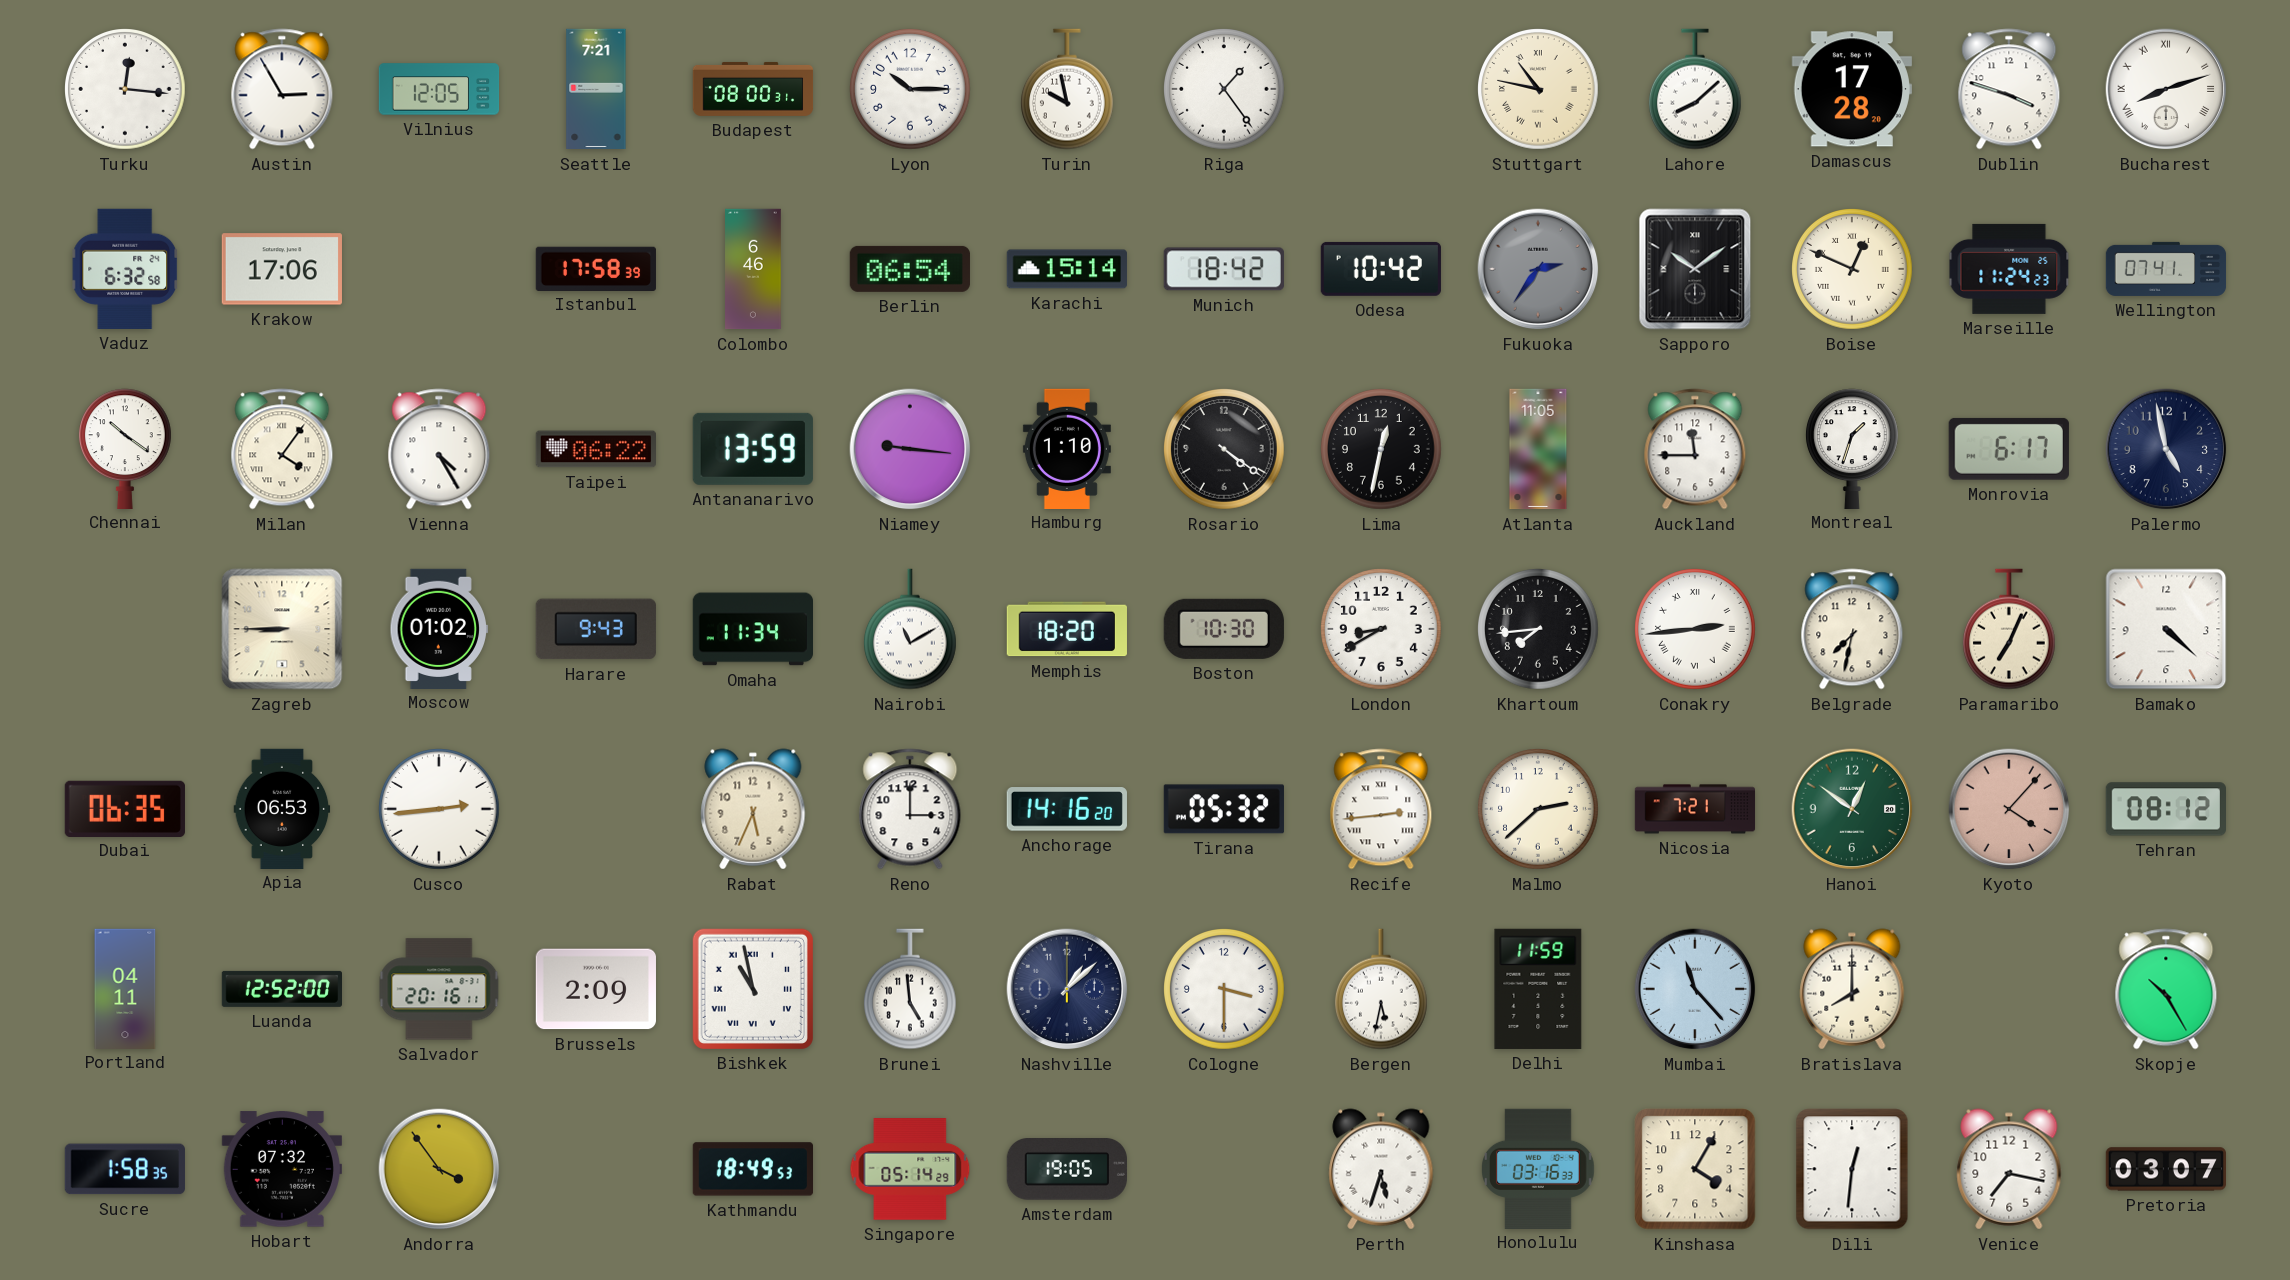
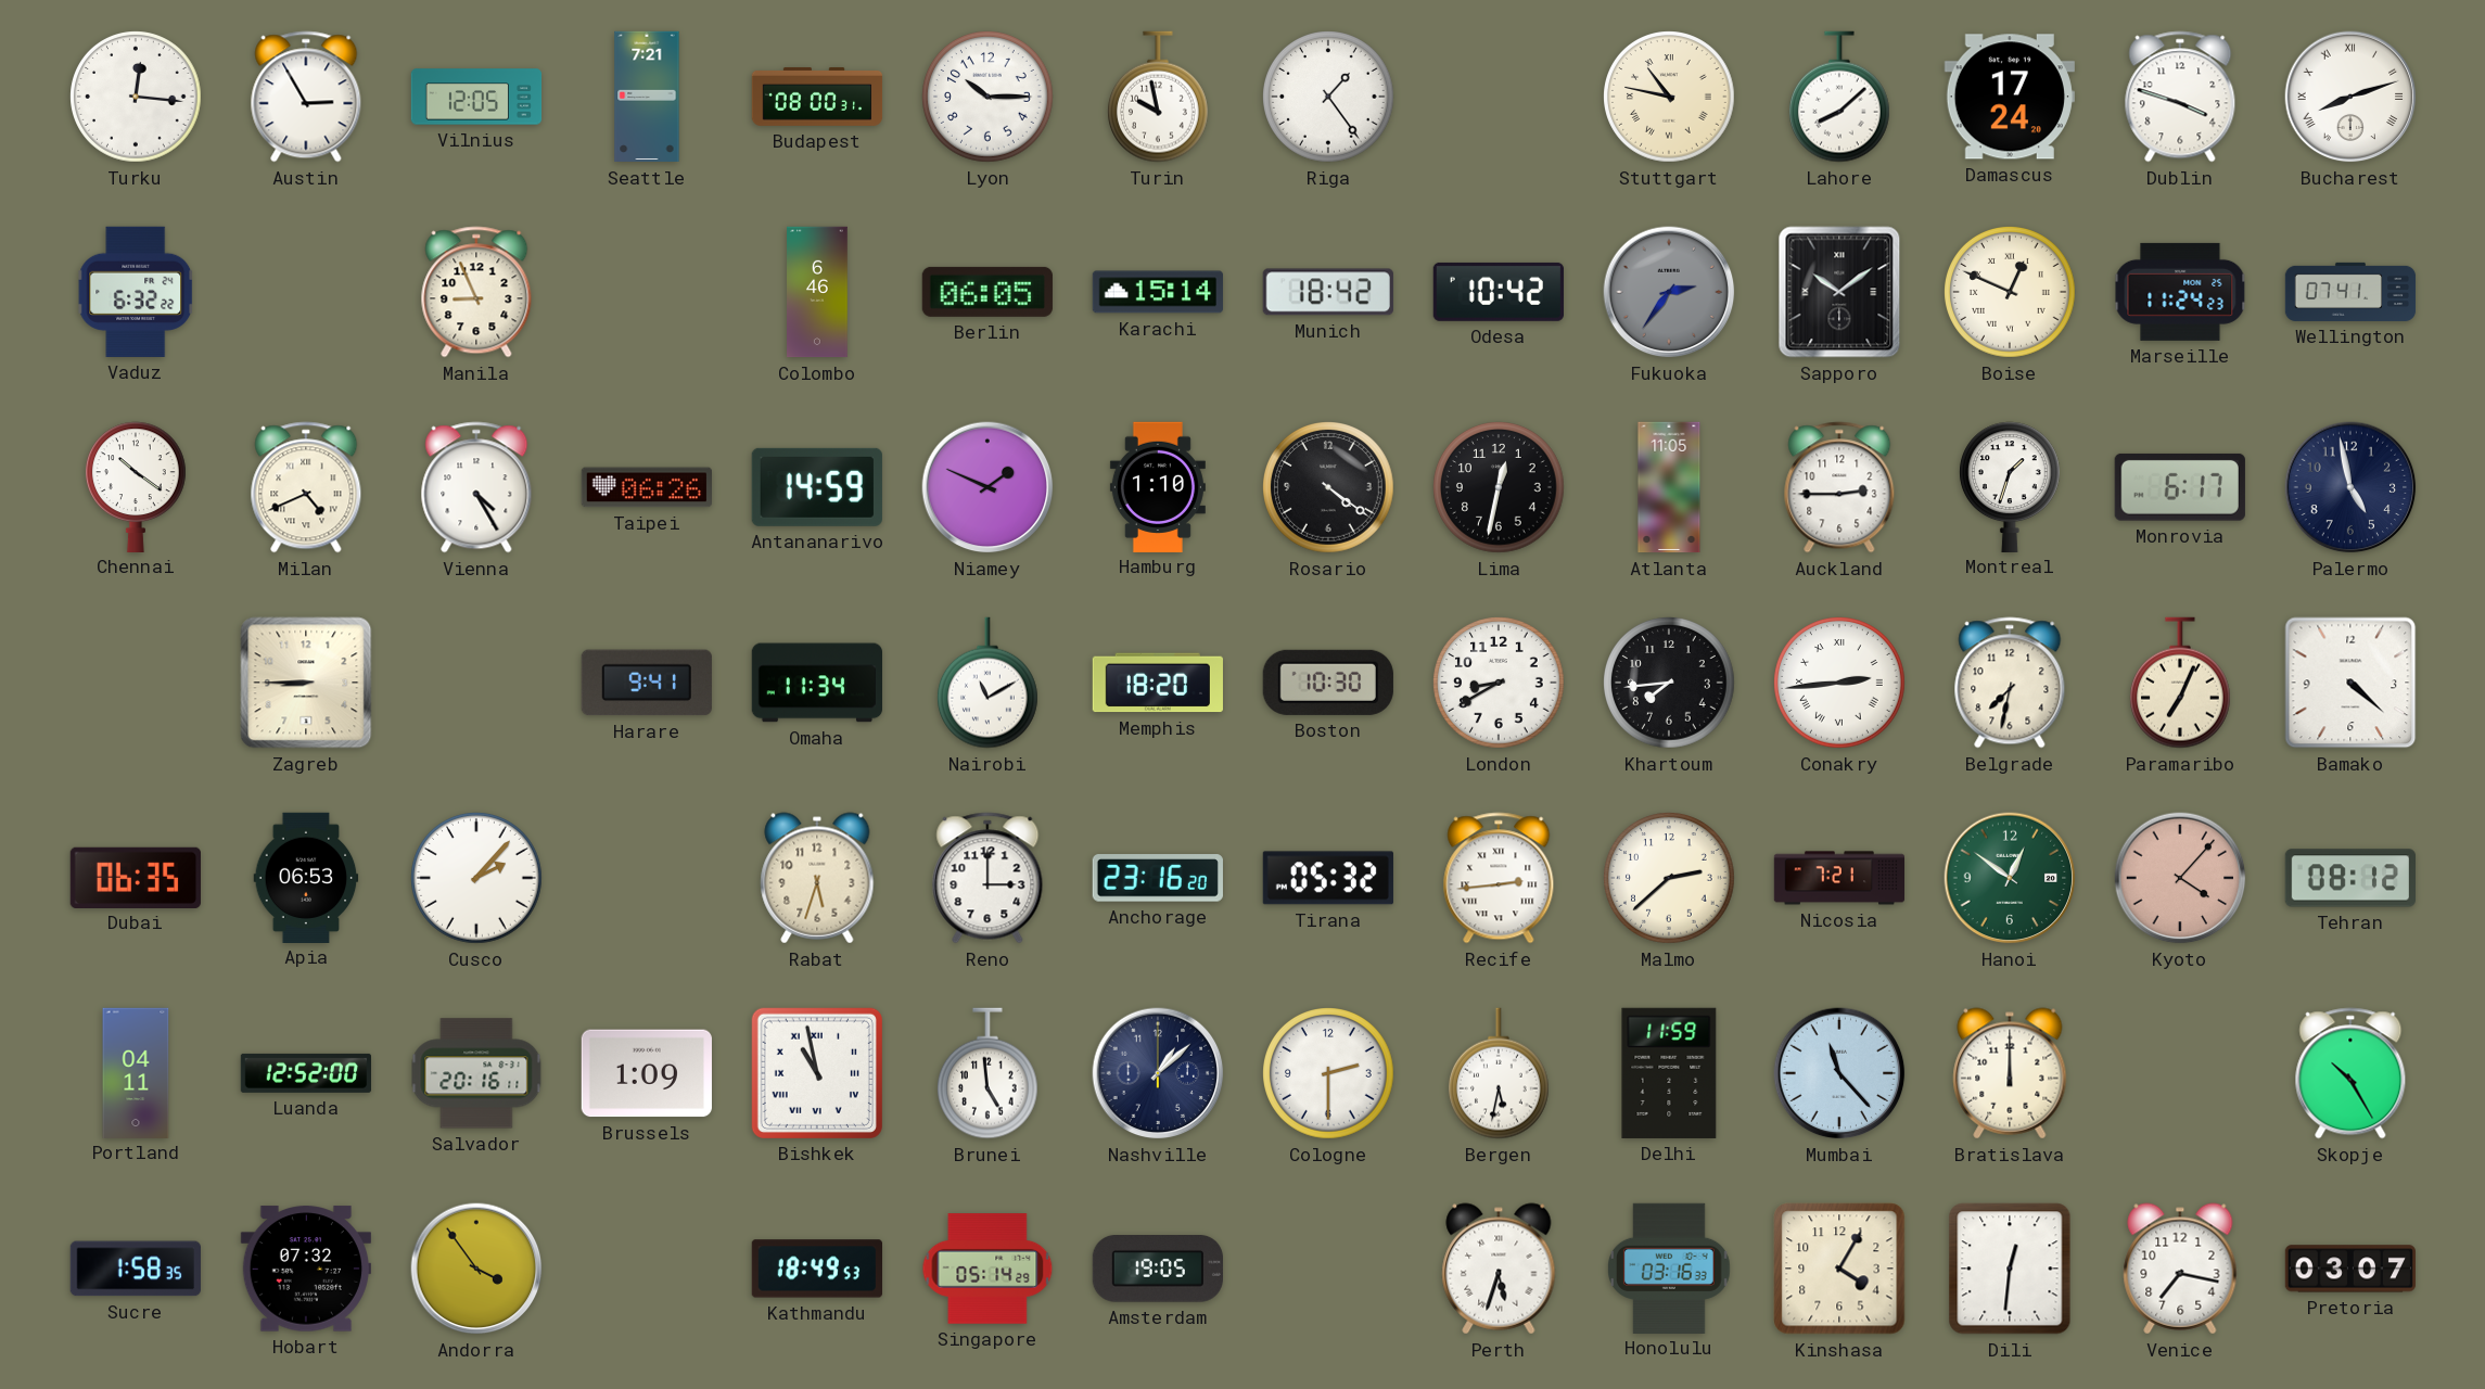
Damascus: 17:28 -> 17:24 (2010, 97)
Vaduz: 6:32:58 -> 6:32:22 (136, 292)
Krakow: 17:06 -> none (282, 269)
Manila: none -> 8:56 (476, 292)
Istanbul: 17:58 -> none (596, 268)
Berlin: 06:54 -> 06:05 (987, 292)
Milan: 4:06 -> 4:41 (306, 487)
Taipei: 06:22 -> 06:26 (646, 487)
Antananarivo: 13:59 -> 14:59 (817, 487)
Niamey: 9:16 -> 1:49 (987, 487)
Auckland: 11:45 -> 2:45 (1839, 487)
Moscow: 01:02 -> none (439, 628)
Harare: 9:43 -> 9:41 (647, 683)
Cusco: 2:44 -> 2:07 (477, 879)
Rabat: 5:34 -> 5:33 (817, 878)
Anchorage: 14:16 -> 23:16 (1158, 878)
Brussels: 2:09 -> 1:09 (647, 1073)
Cologne: 3:30 -> 2:30 (1329, 1074)
Bratislava: 8:00 -> 12:00 (2010, 1073)
